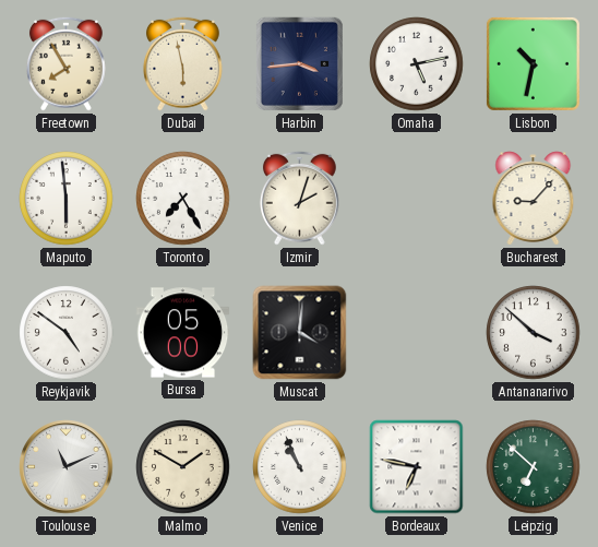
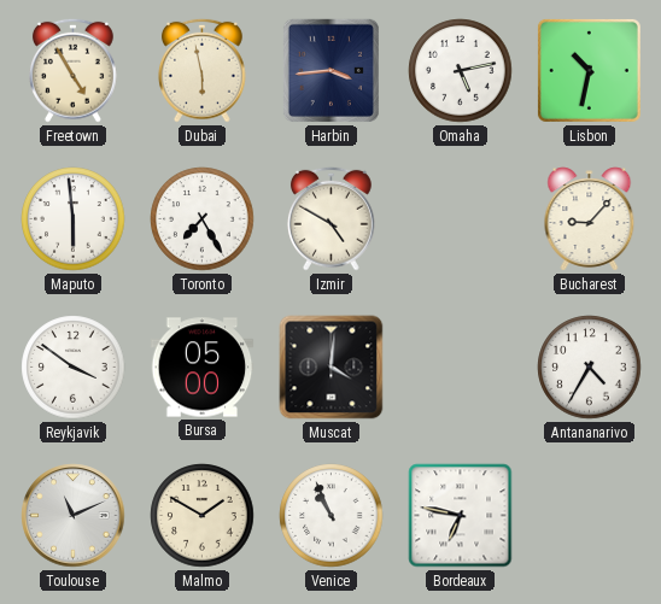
Freetown: 7:55 -> 4:55 (74, 70)
Izmir: 2:03 -> 4:50 (332, 218)
Reykjavik: 4:51 -> 3:51 (74, 368)
Antananarivo: 3:52 -> 4:35 (590, 368)
Leipzig: 6:52 -> none (534, 467)
